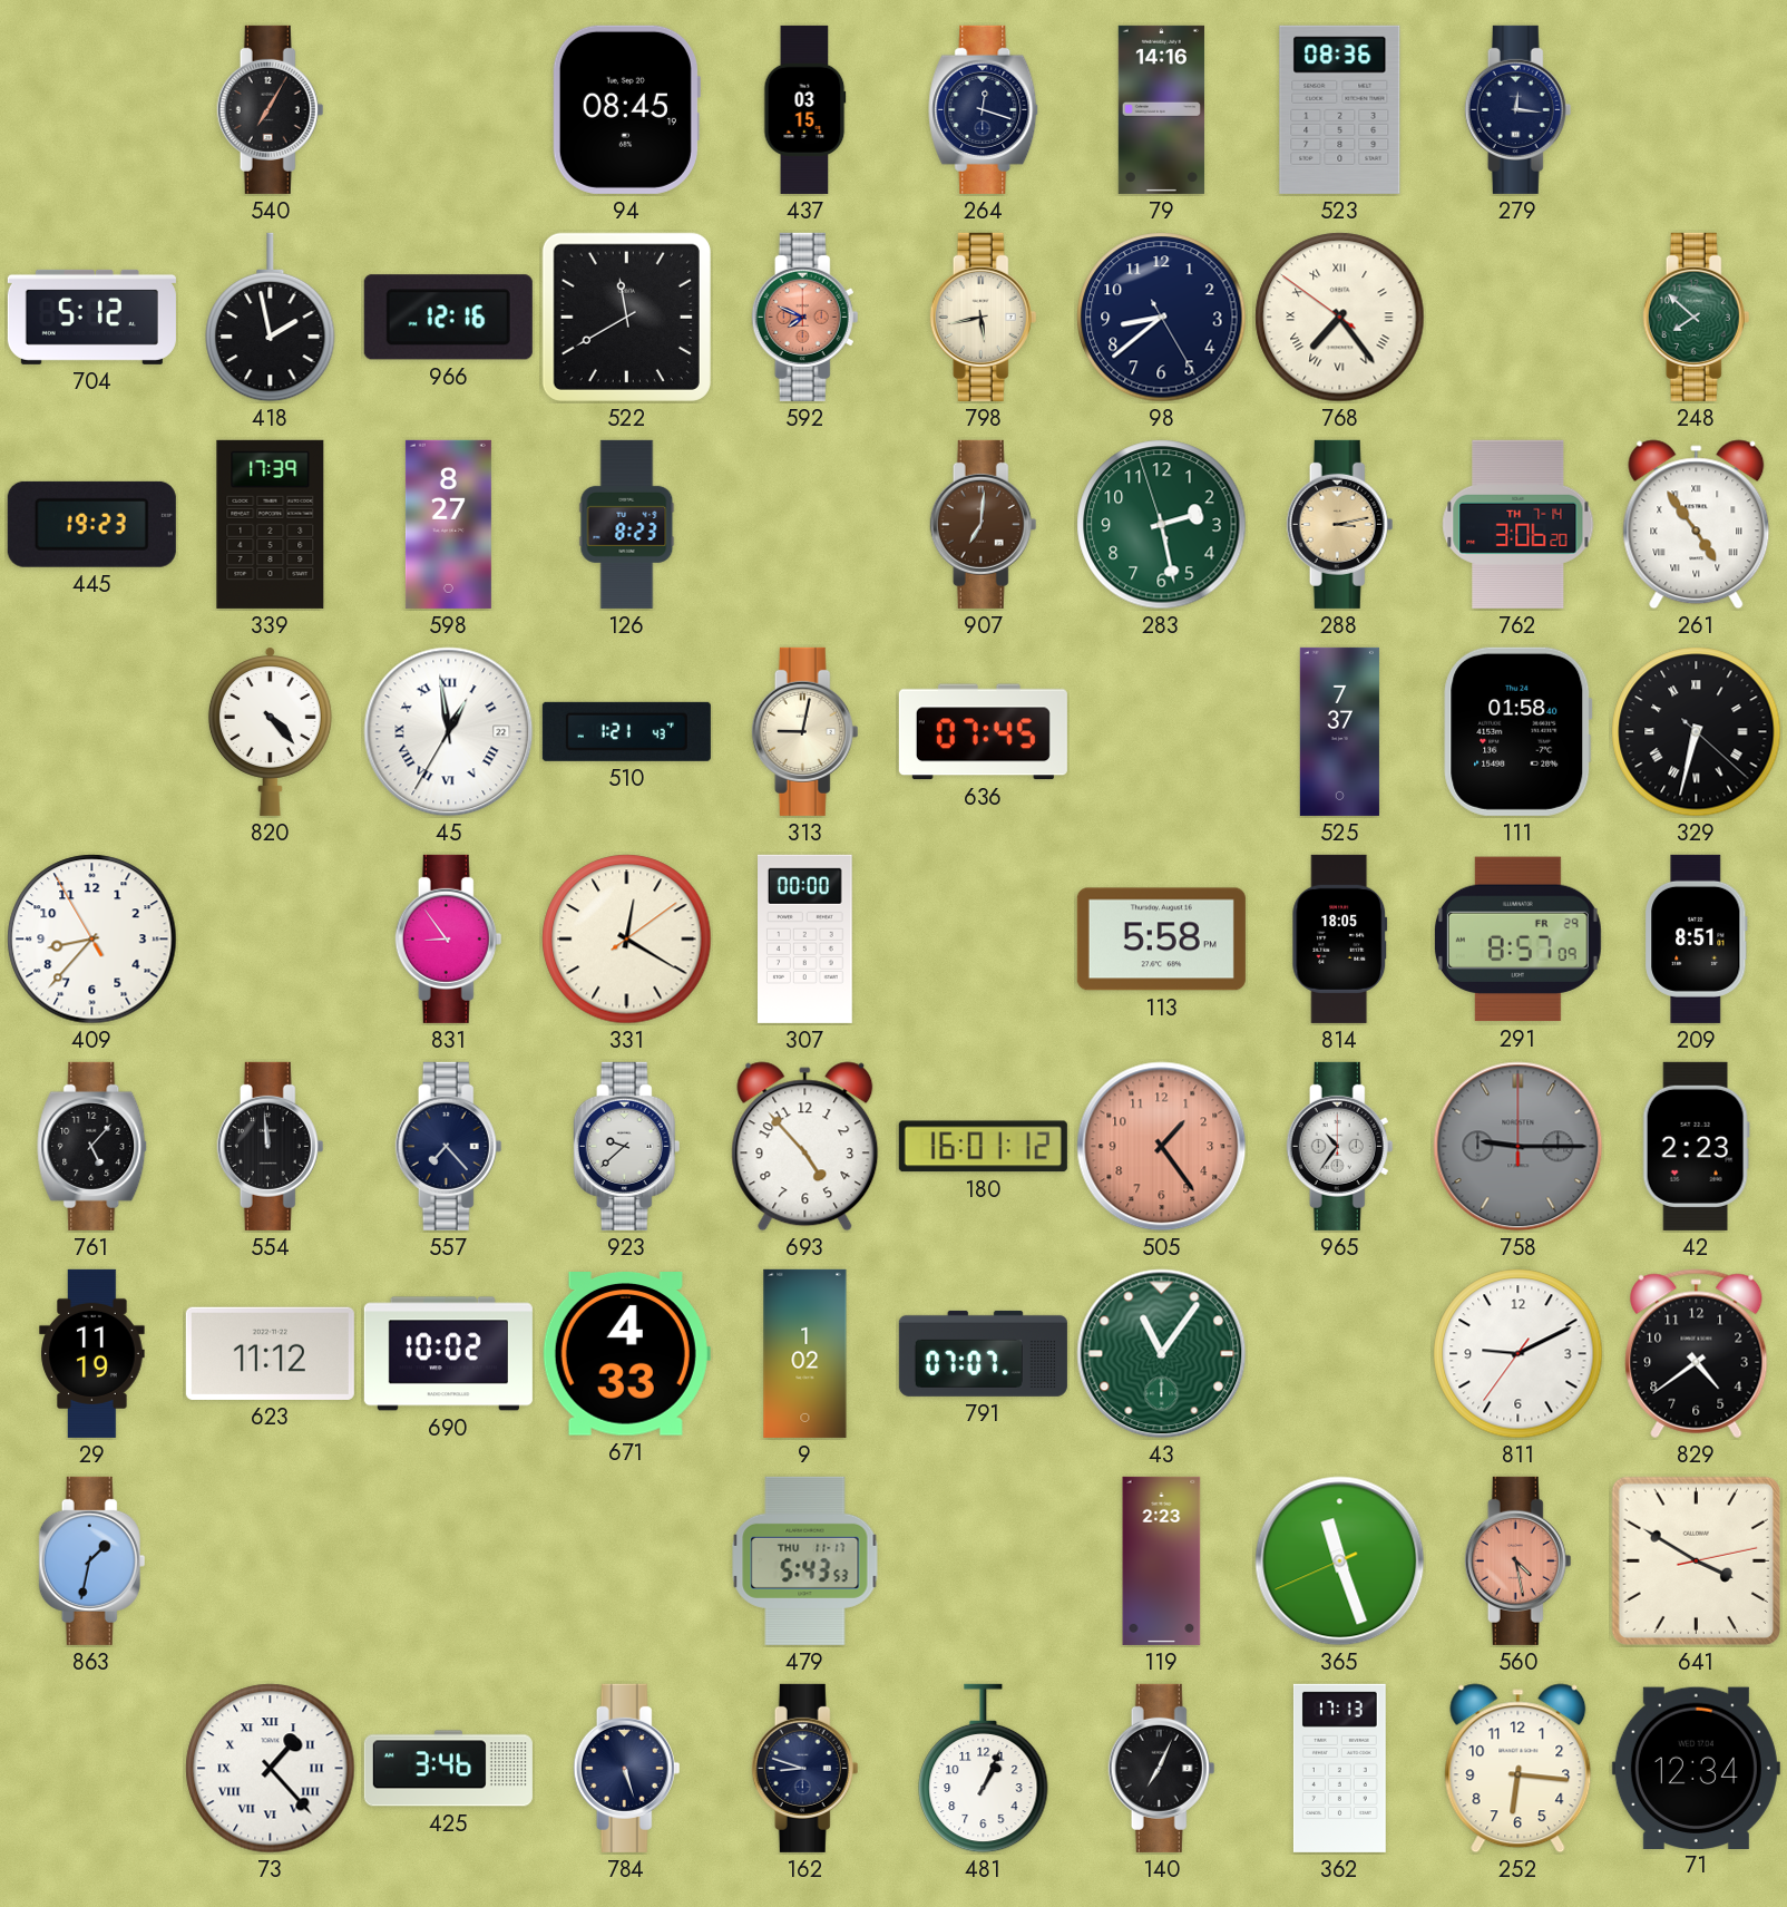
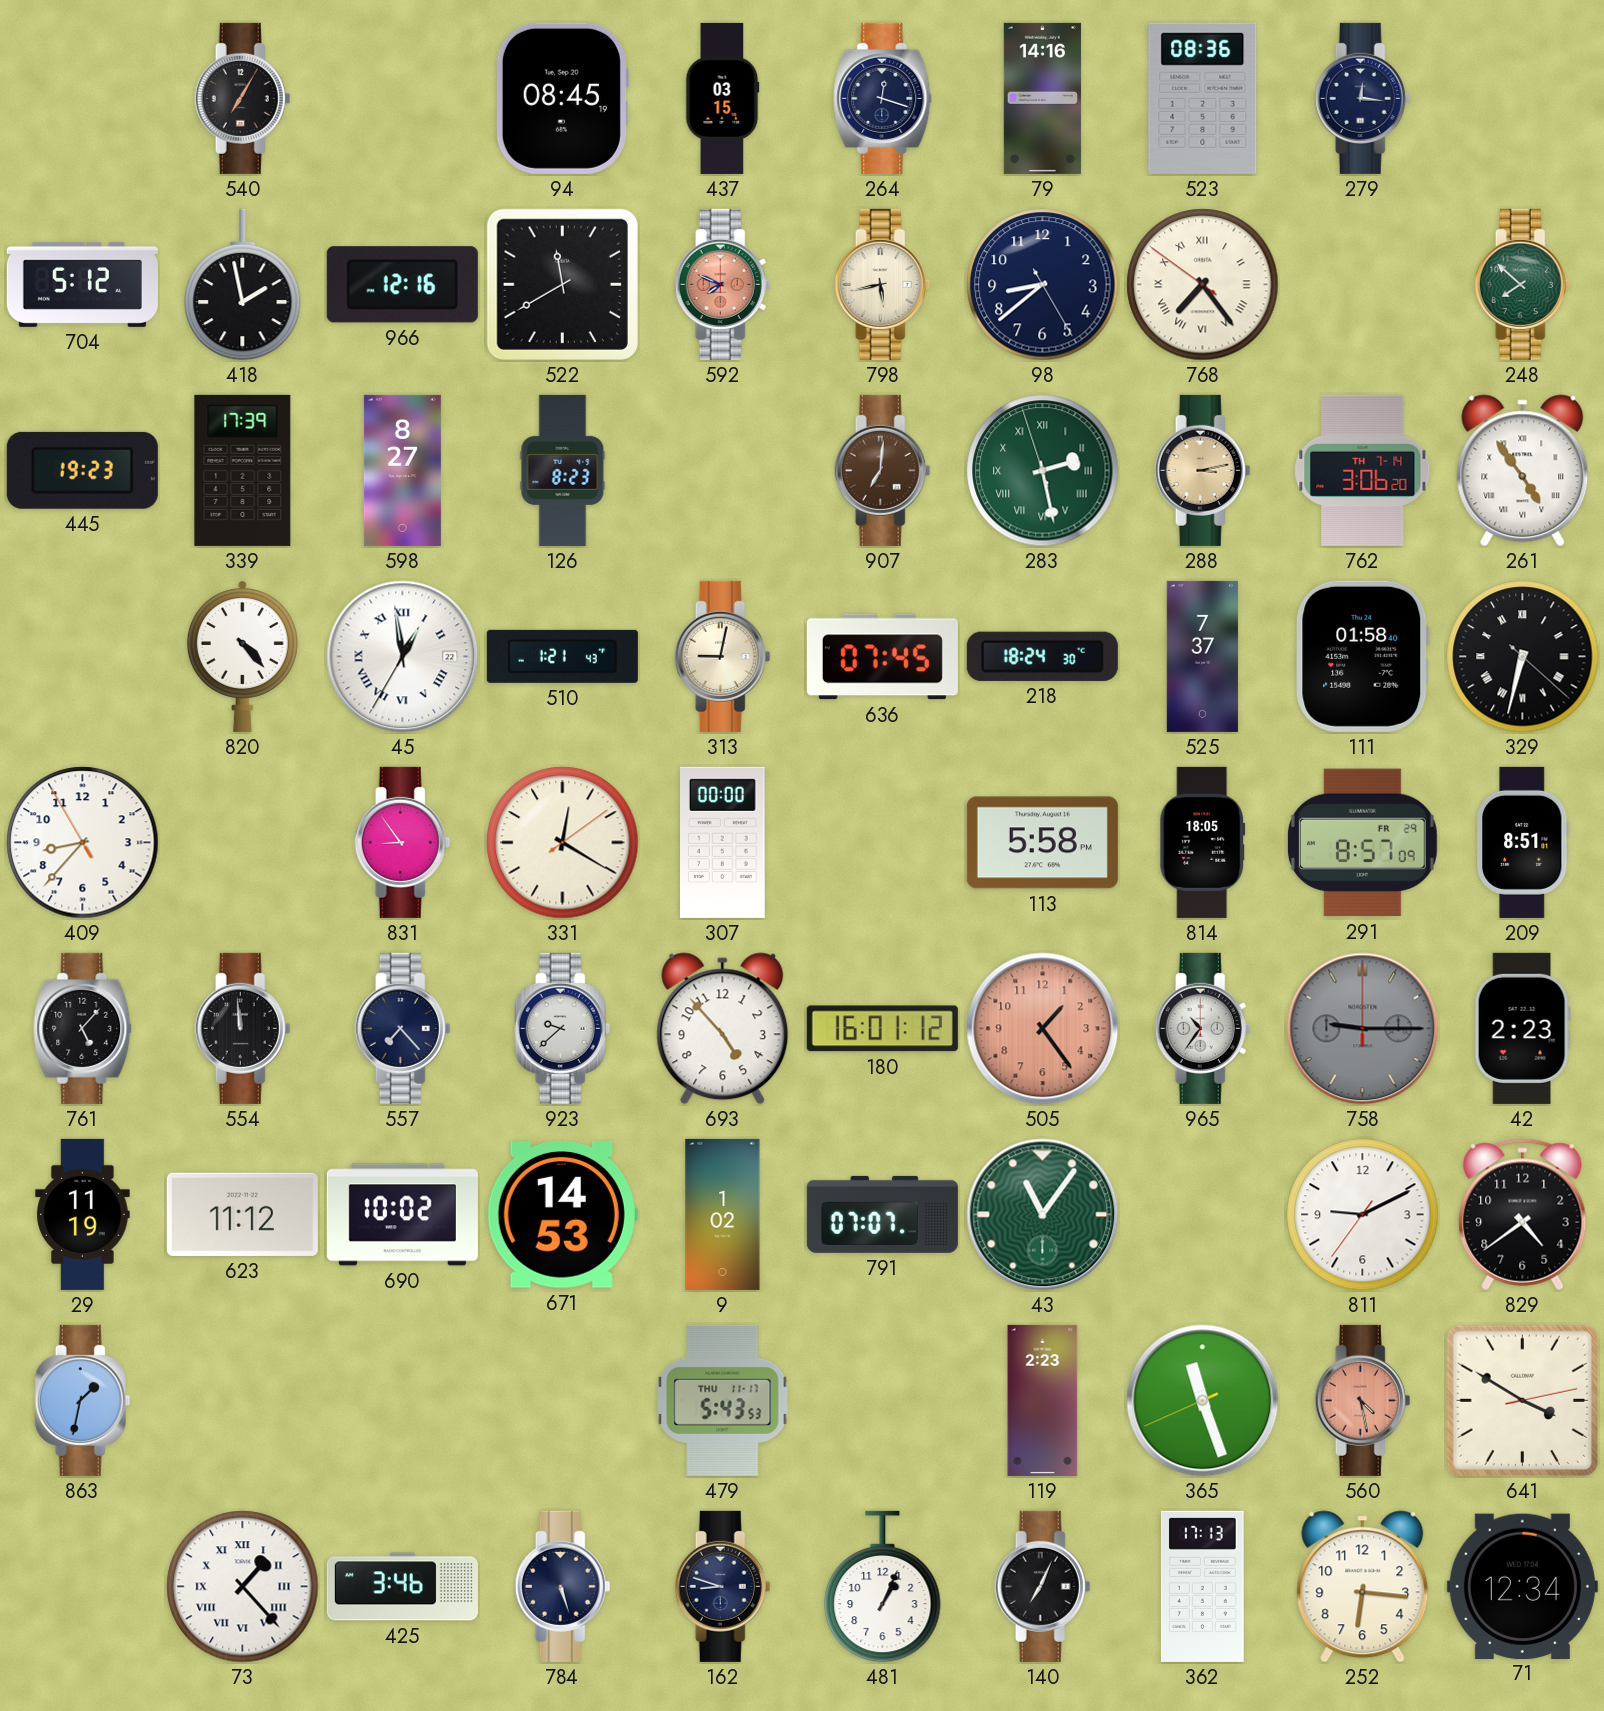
283 numerals: Arabic -> Roman (1043, 471)
218: none -> 18:24 (1042, 656)
671: 4:33 -> 14:53 (562, 1215)
